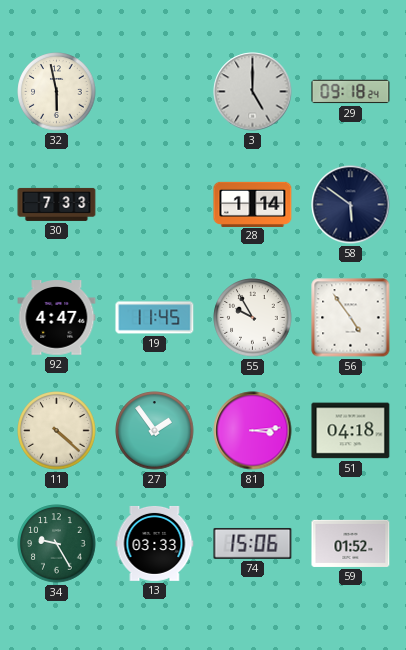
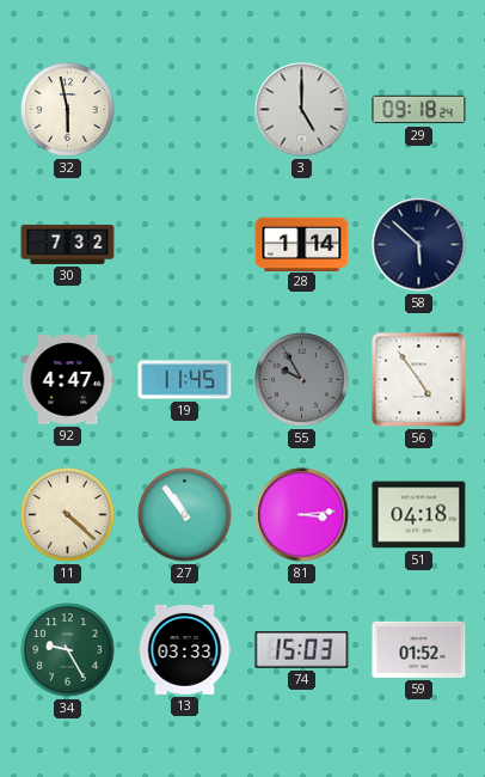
30: 7:33 -> 7:32 (68, 244)
58: 5:51 -> 5:52 (419, 245)
55 dial: white -> grey (302, 380)
27: 1:54 -> 10:54 (185, 515)
74: 15:06 -> 15:03 (302, 649)
